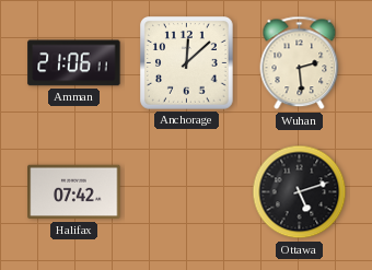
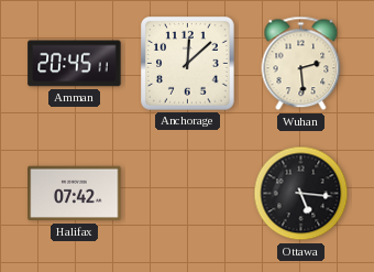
Amman: 21:06 -> 20:45 (75, 64)
Ottawa: 5:12 -> 5:16 (301, 194)
